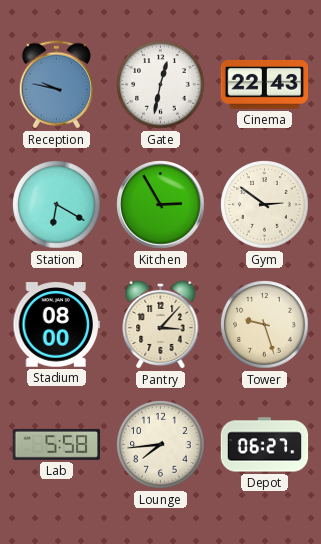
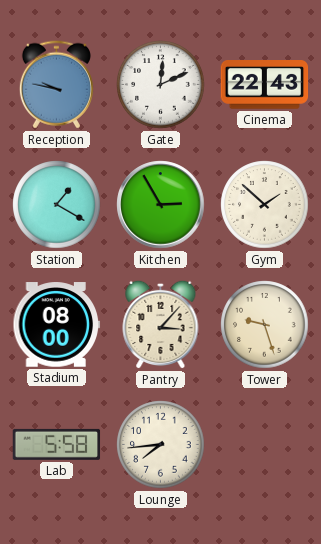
Gate: 12:32 -> 12:11 (161, 85)
Station: 6:20 -> 1:20 (57, 205)
Gym: 2:51 -> 1:52 (265, 205)
Depot: 06:27 -> none (265, 445)
